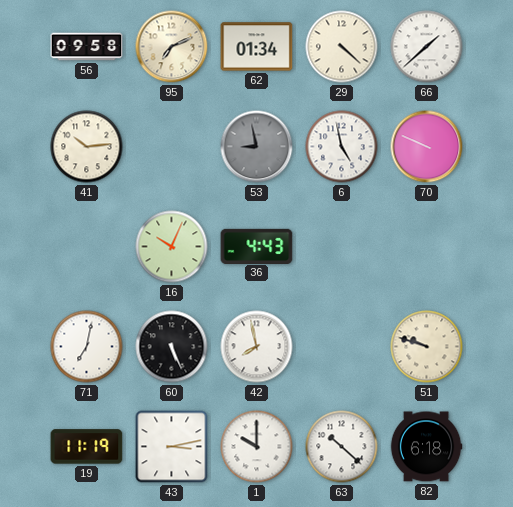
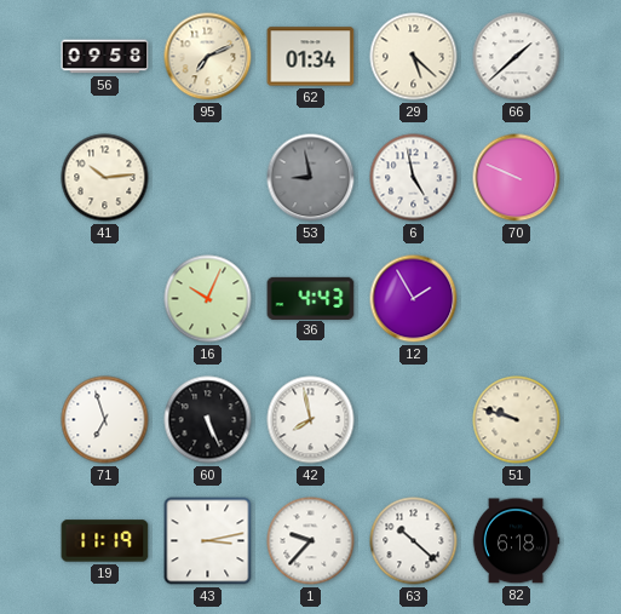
29: 4:22 -> 5:22 (414, 57)
12: none -> 1:55 (414, 299)
71: 7:02 -> 6:57 (105, 420)
1: 10:00 -> 9:37 (311, 541)
